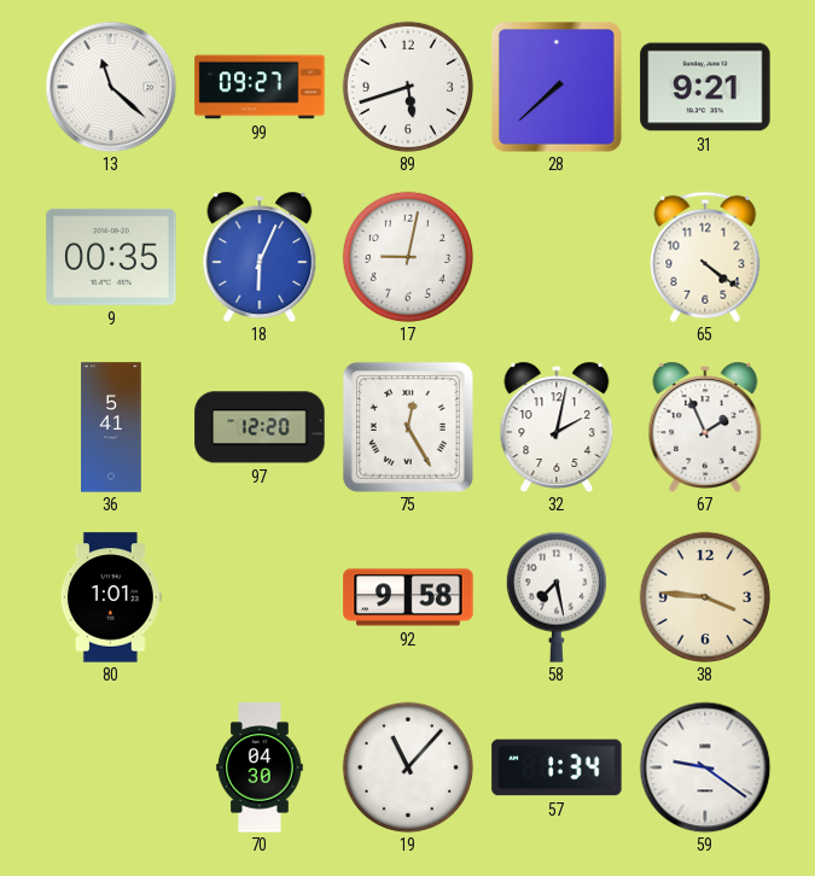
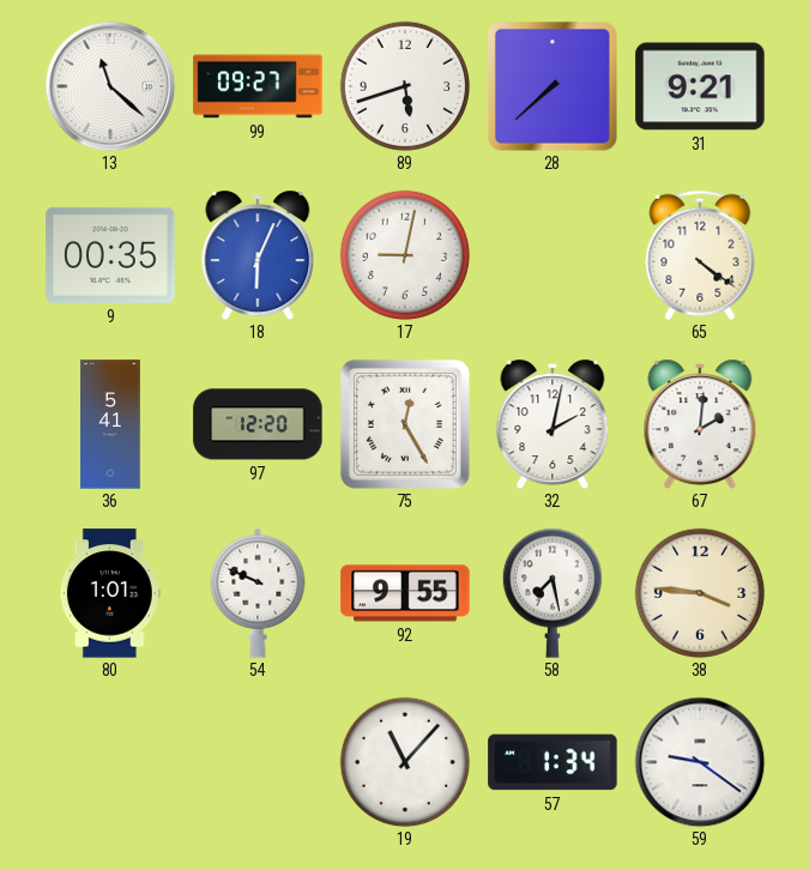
67: 1:56 -> 2:01 (700, 423)
54: none -> 9:49 (258, 593)
92: 9:58 -> 9:55 (405, 593)
70: 04:30 -> none (260, 767)
